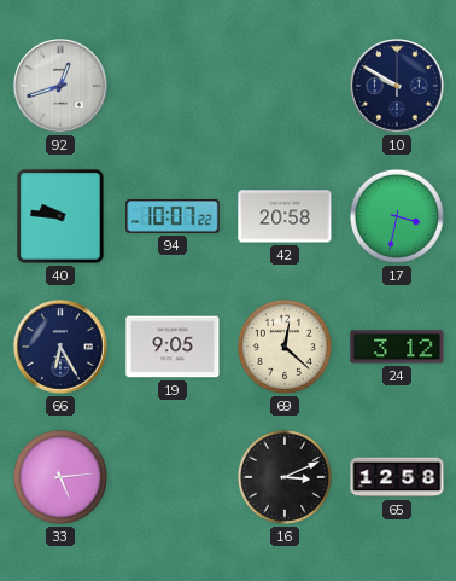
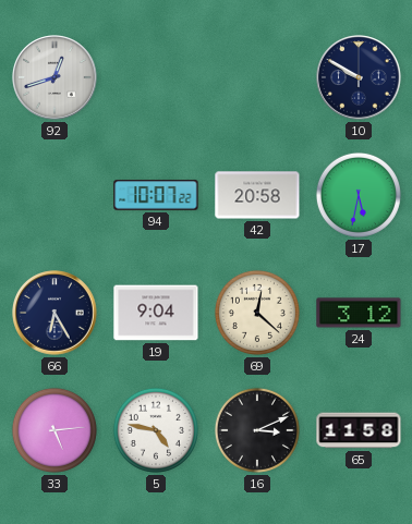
40: 9:46 -> none (60, 216)
17: 3:32 -> 5:32 (359, 195)
19: 9:05 -> 9:04 (156, 313)
5: none -> 4:47 (156, 430)
65: 12:58 -> 11:58 (359, 430)
